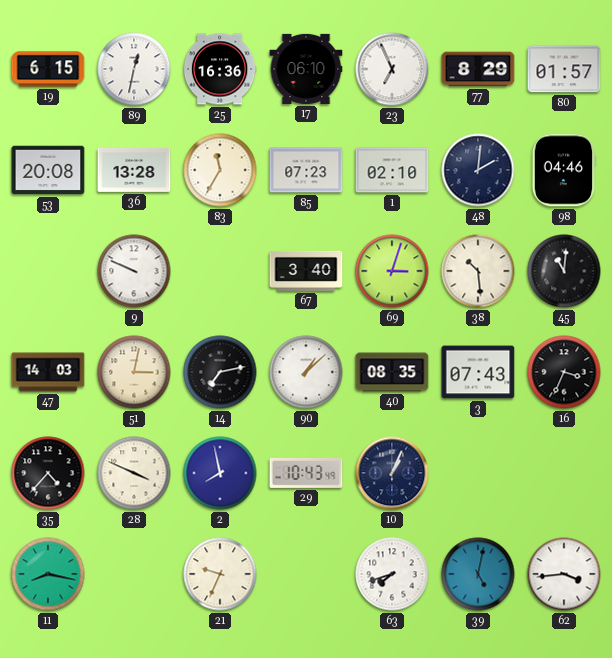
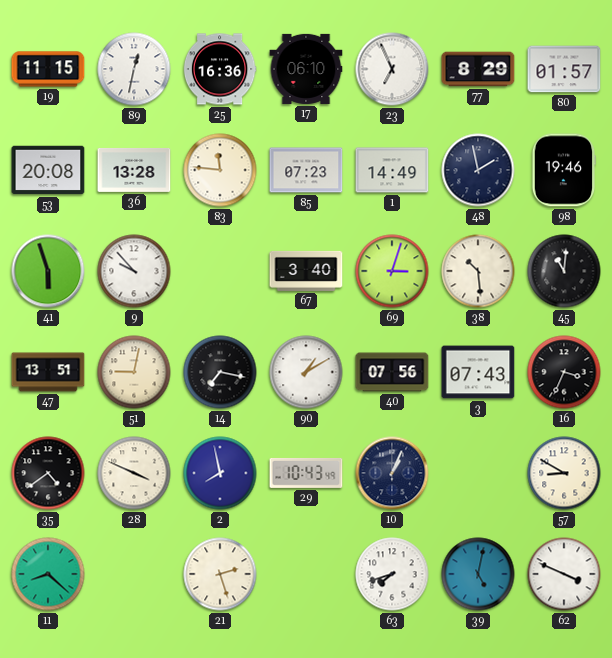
19: 6:15 -> 11:15 (48, 69)
83: 11:35 -> 11:46 (220, 170)
1: 02:10 -> 14:49 (392, 170)
48: 2:01 -> 1:58 (478, 170)
98: 04:46 -> 19:46 (564, 170)
41: none -> 5:57 (48, 271)
9: 9:49 -> 9:53 (134, 271)
47: 14:03 -> 13:51 (48, 372)
51: 3:02 -> 9:02 (134, 372)
14: 7:13 -> 7:17 (220, 372)
90: 1:08 -> 1:10 (306, 372)
40: 08:35 -> 07:56 (392, 372)
35: 4:37 -> 4:39 (48, 473)
57: none -> 8:50 (564, 473)
11: 8:17 -> 8:22 (48, 574)
21: 9:34 -> 2:27 (220, 574)
62: 3:44 -> 3:49 (564, 574)
